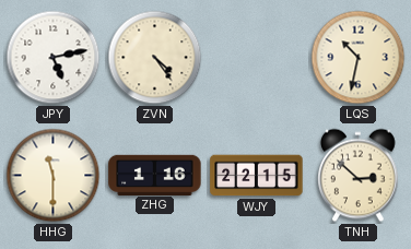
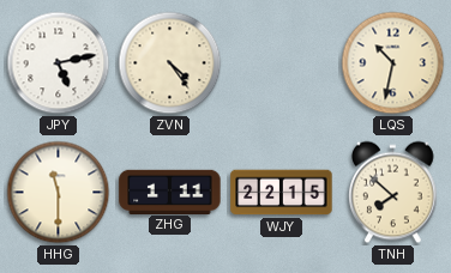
ZHG: 1:16 -> 1:11 (170, 192)
TNH: 2:52 -> 7:52 (393, 193)
